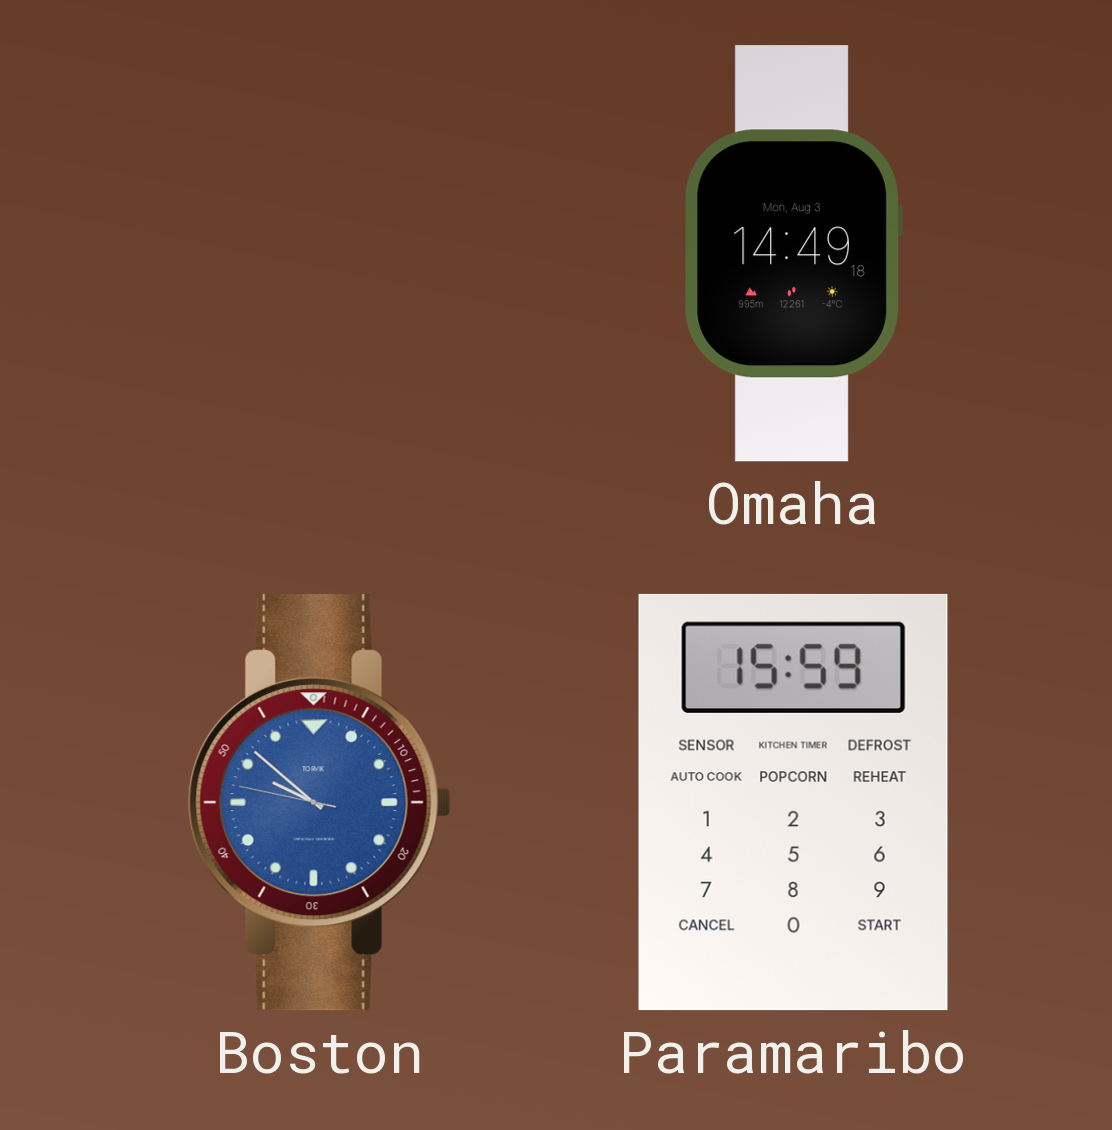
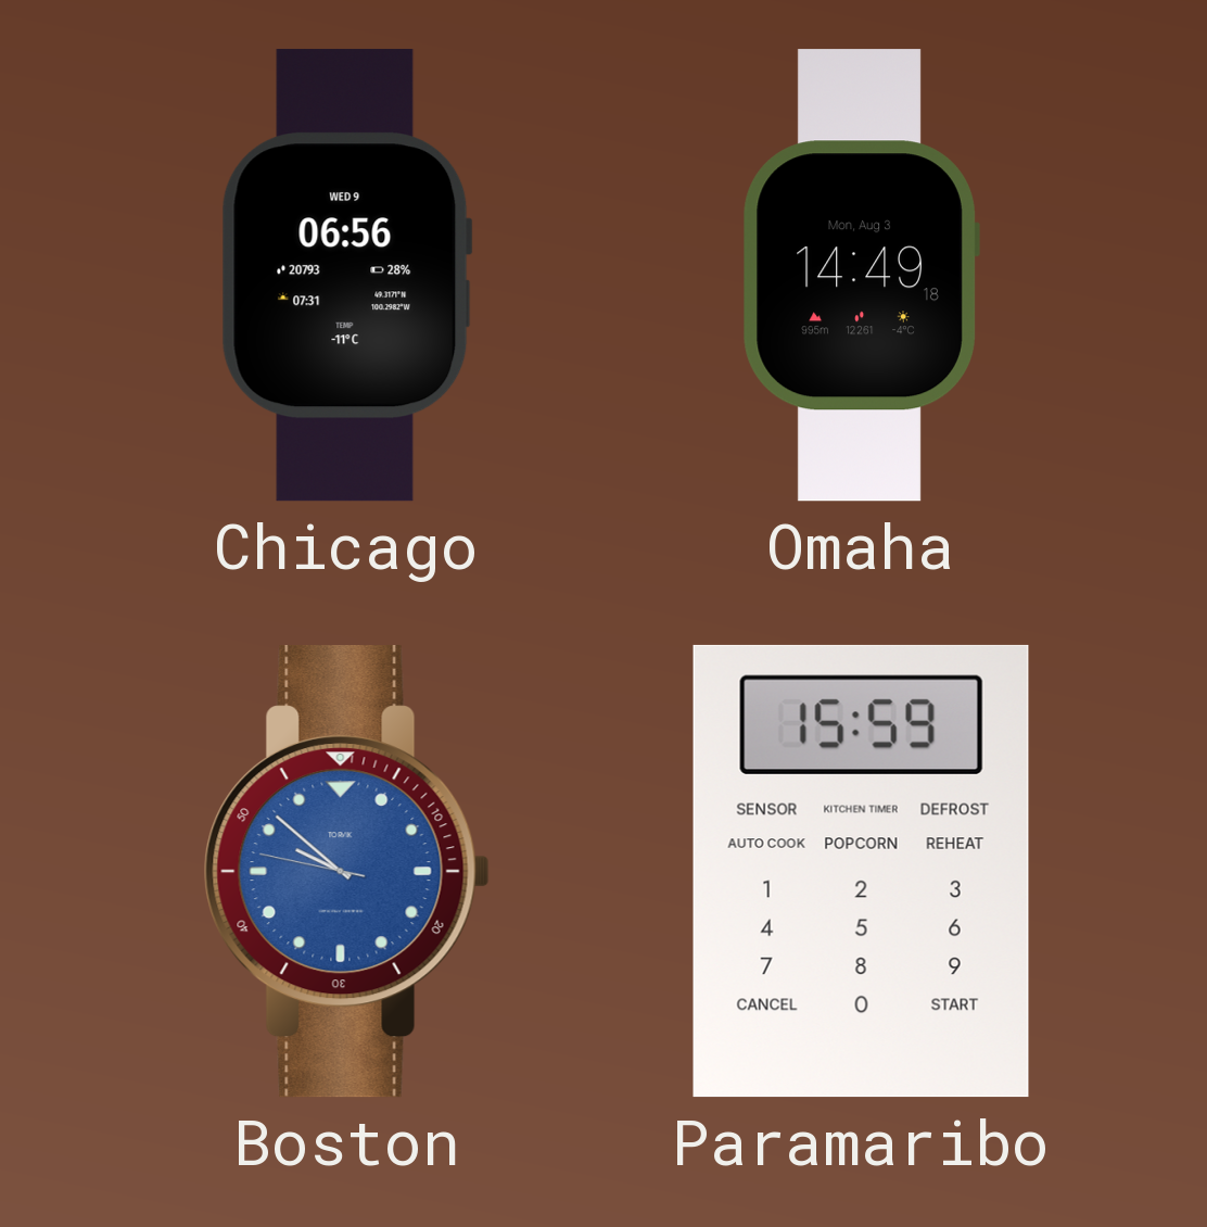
Chicago: none -> 06:56 (346, 276)
